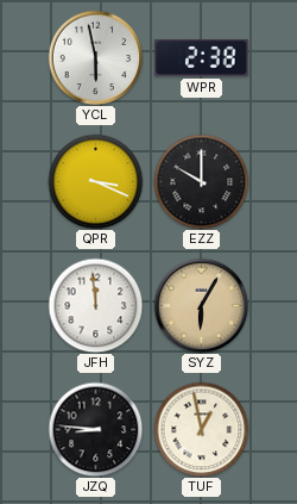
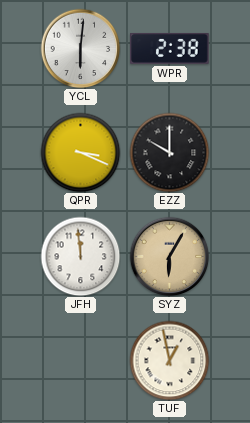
YCL: 5:58 -> 6:01 (80, 48)
JZQ: 8:46 -> none (95, 429)
